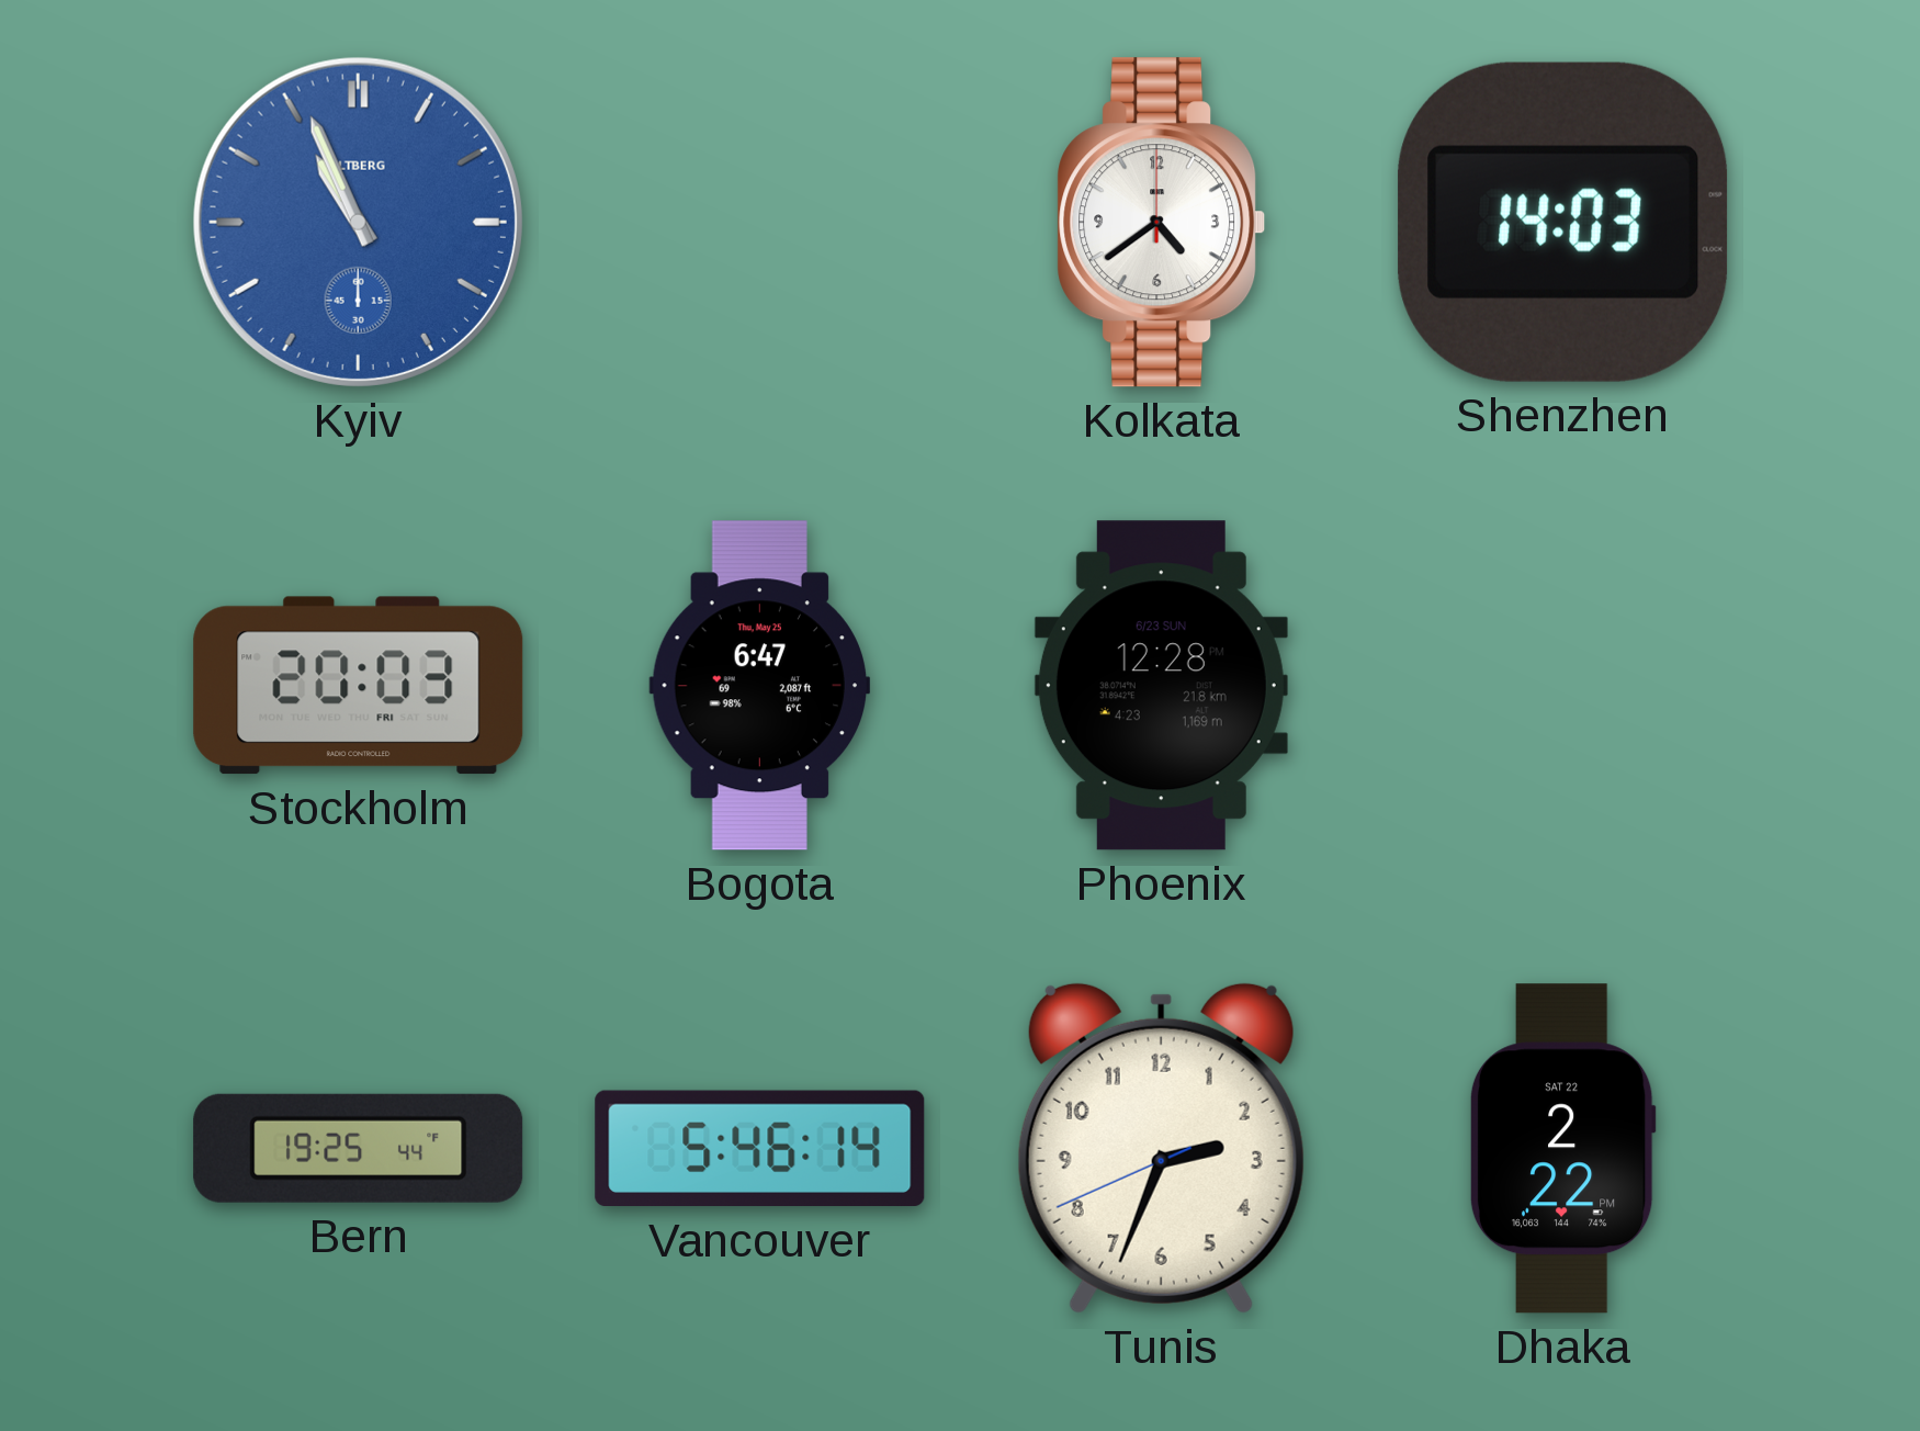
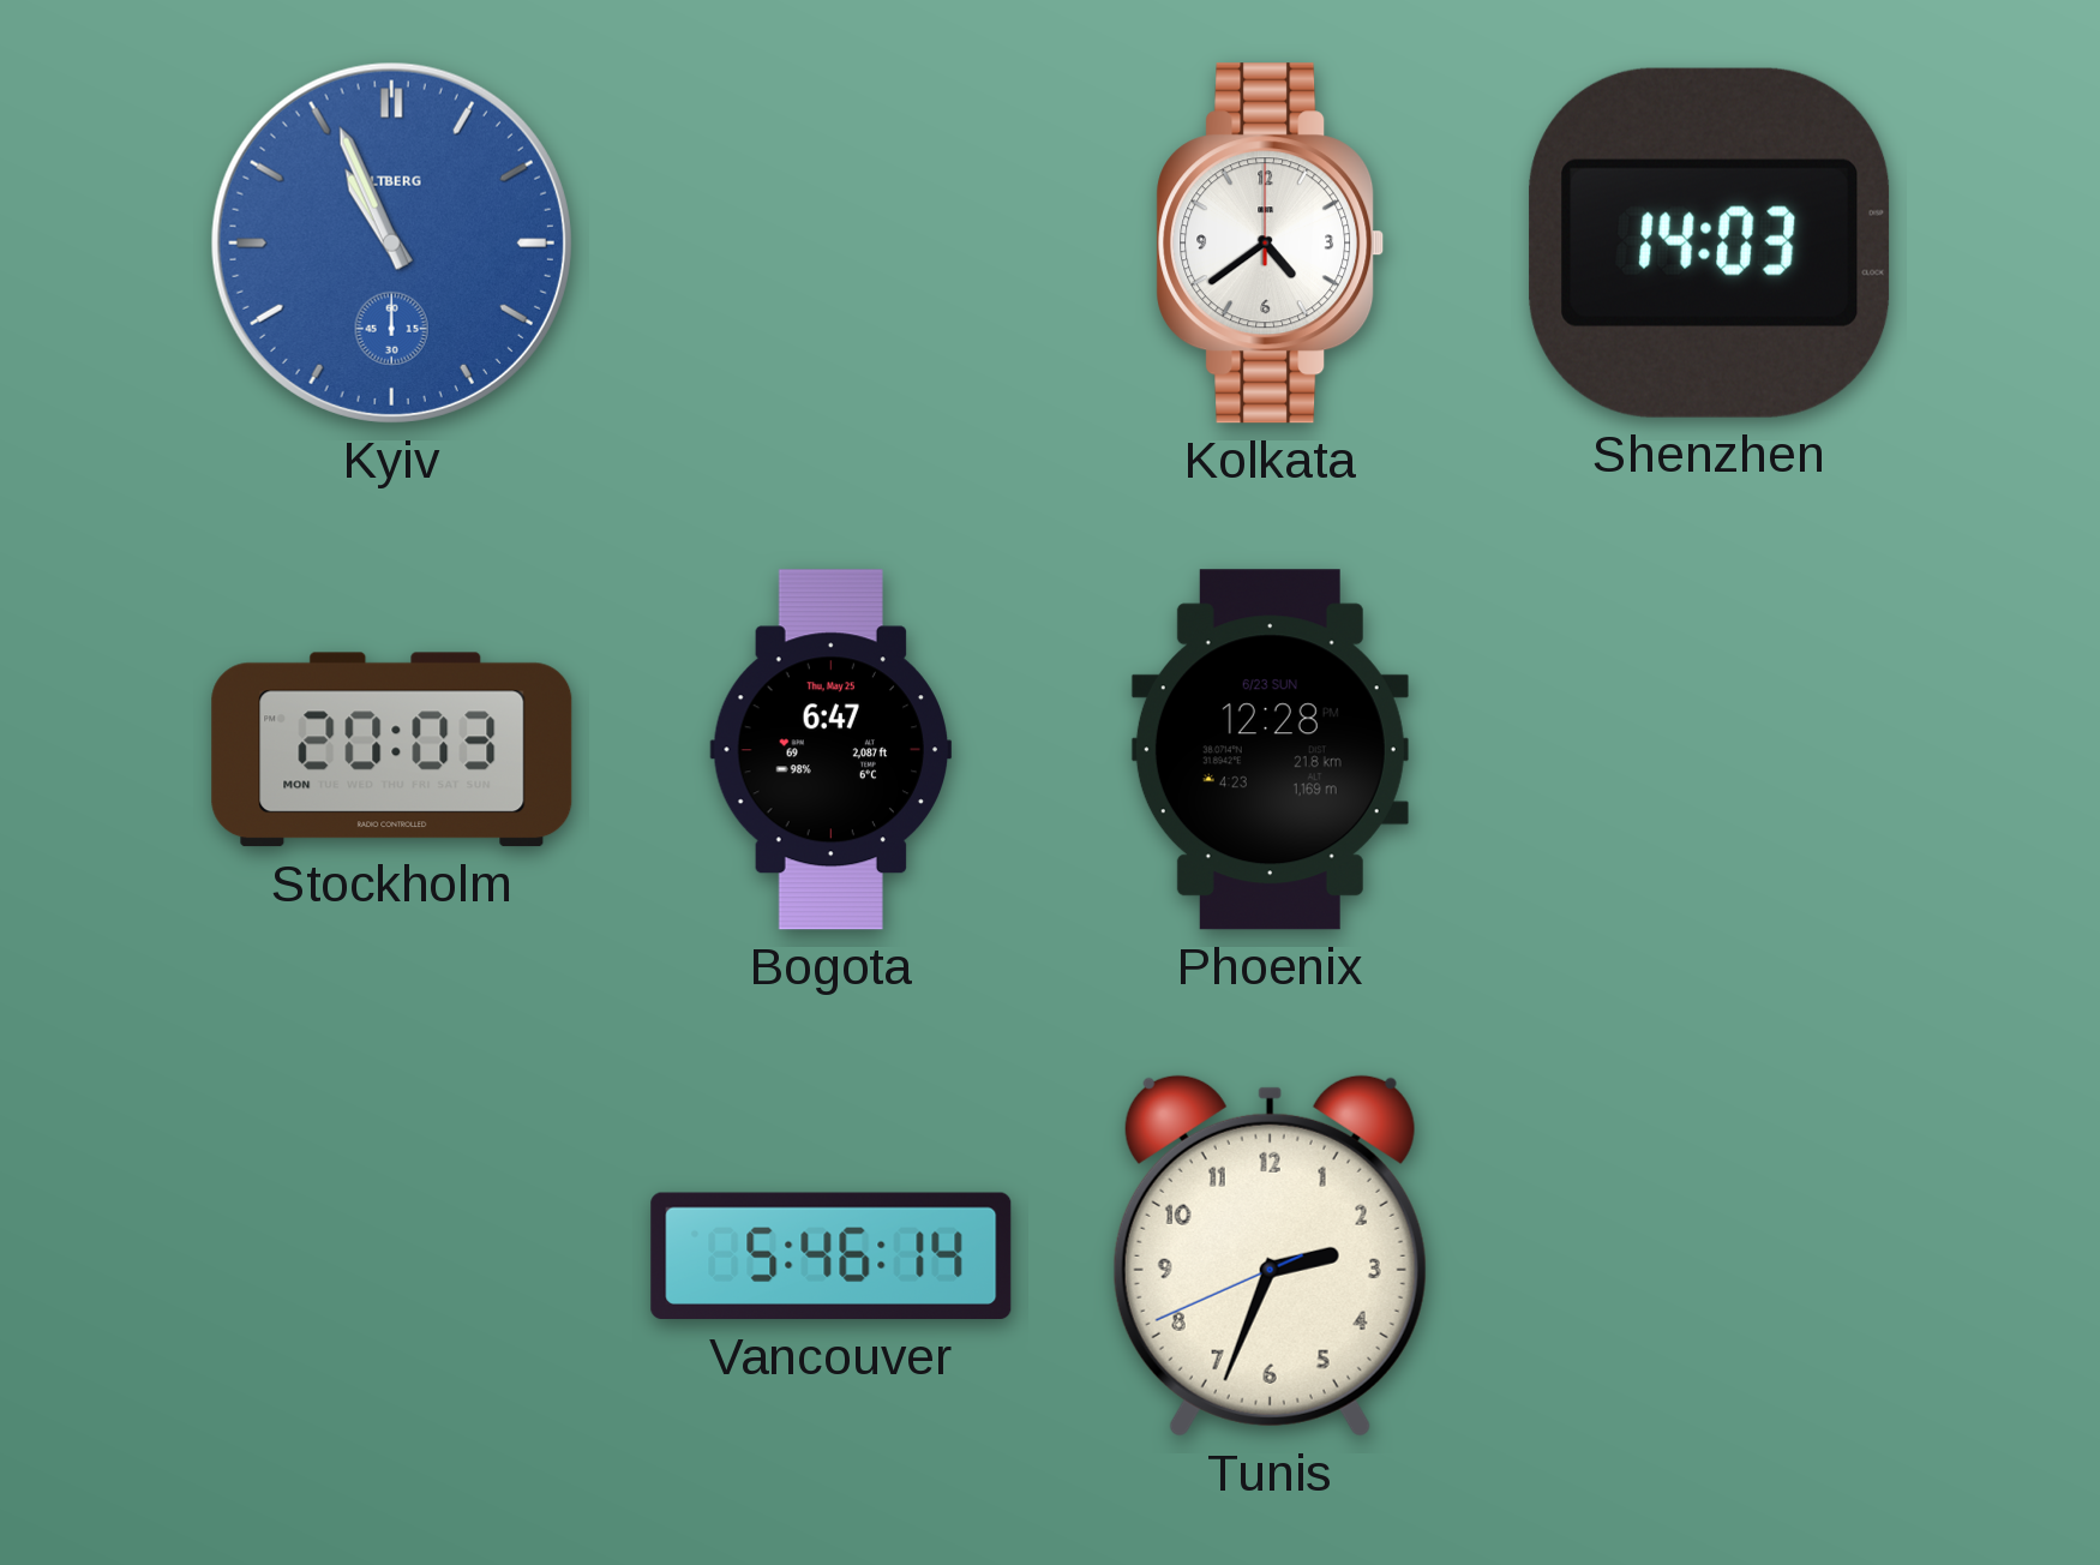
Stockholm date: FRI -> MON (392, 750)
Bern: 19:25 -> none (359, 1148)
Dhaka: 2:22 -> none (1562, 1149)
